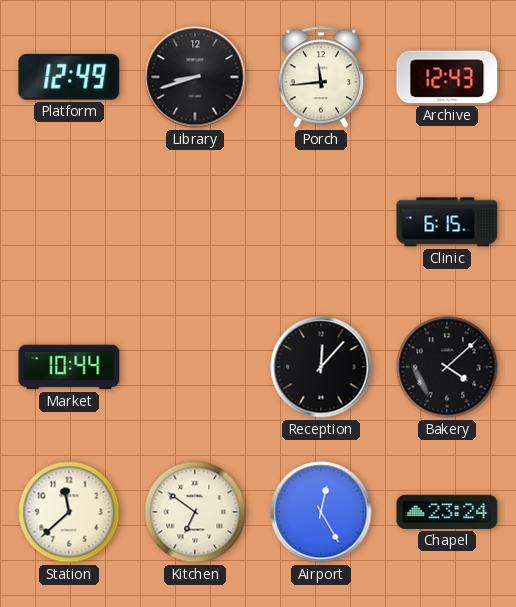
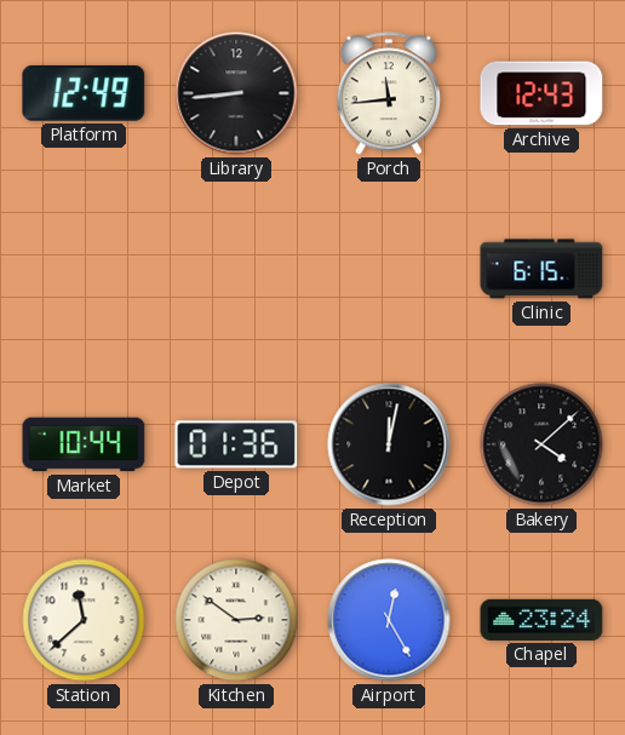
Library: 8:42 -> 8:44 (236, 93)
Depot: none -> 01:36 (236, 444)
Reception: 12:07 -> 12:02 (389, 444)
Kitchen: 6:51 -> 2:51 (236, 620)
